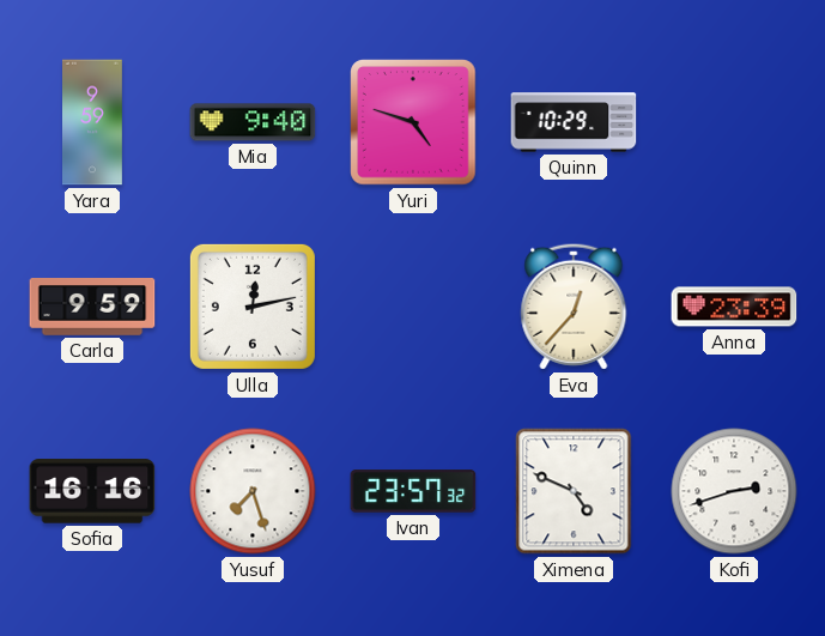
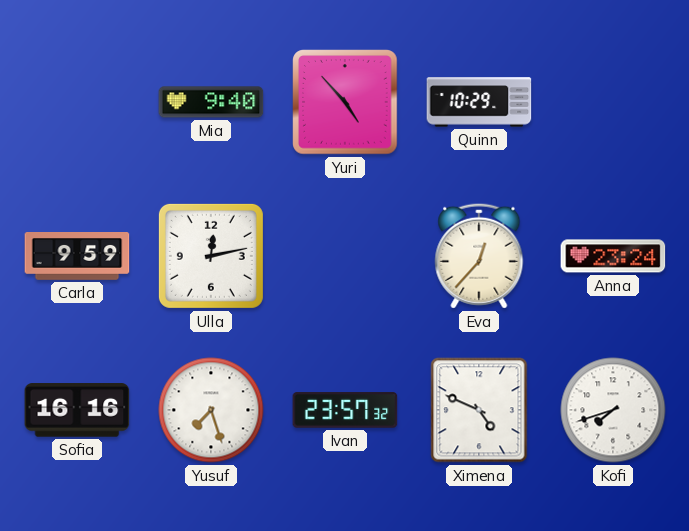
Yara: 9:59 -> none (93, 122)
Yuri: 4:48 -> 4:53 (345, 102)
Anna: 23:39 -> 23:24 (613, 256)
Kofi: 2:42 -> 7:42 (613, 410)
